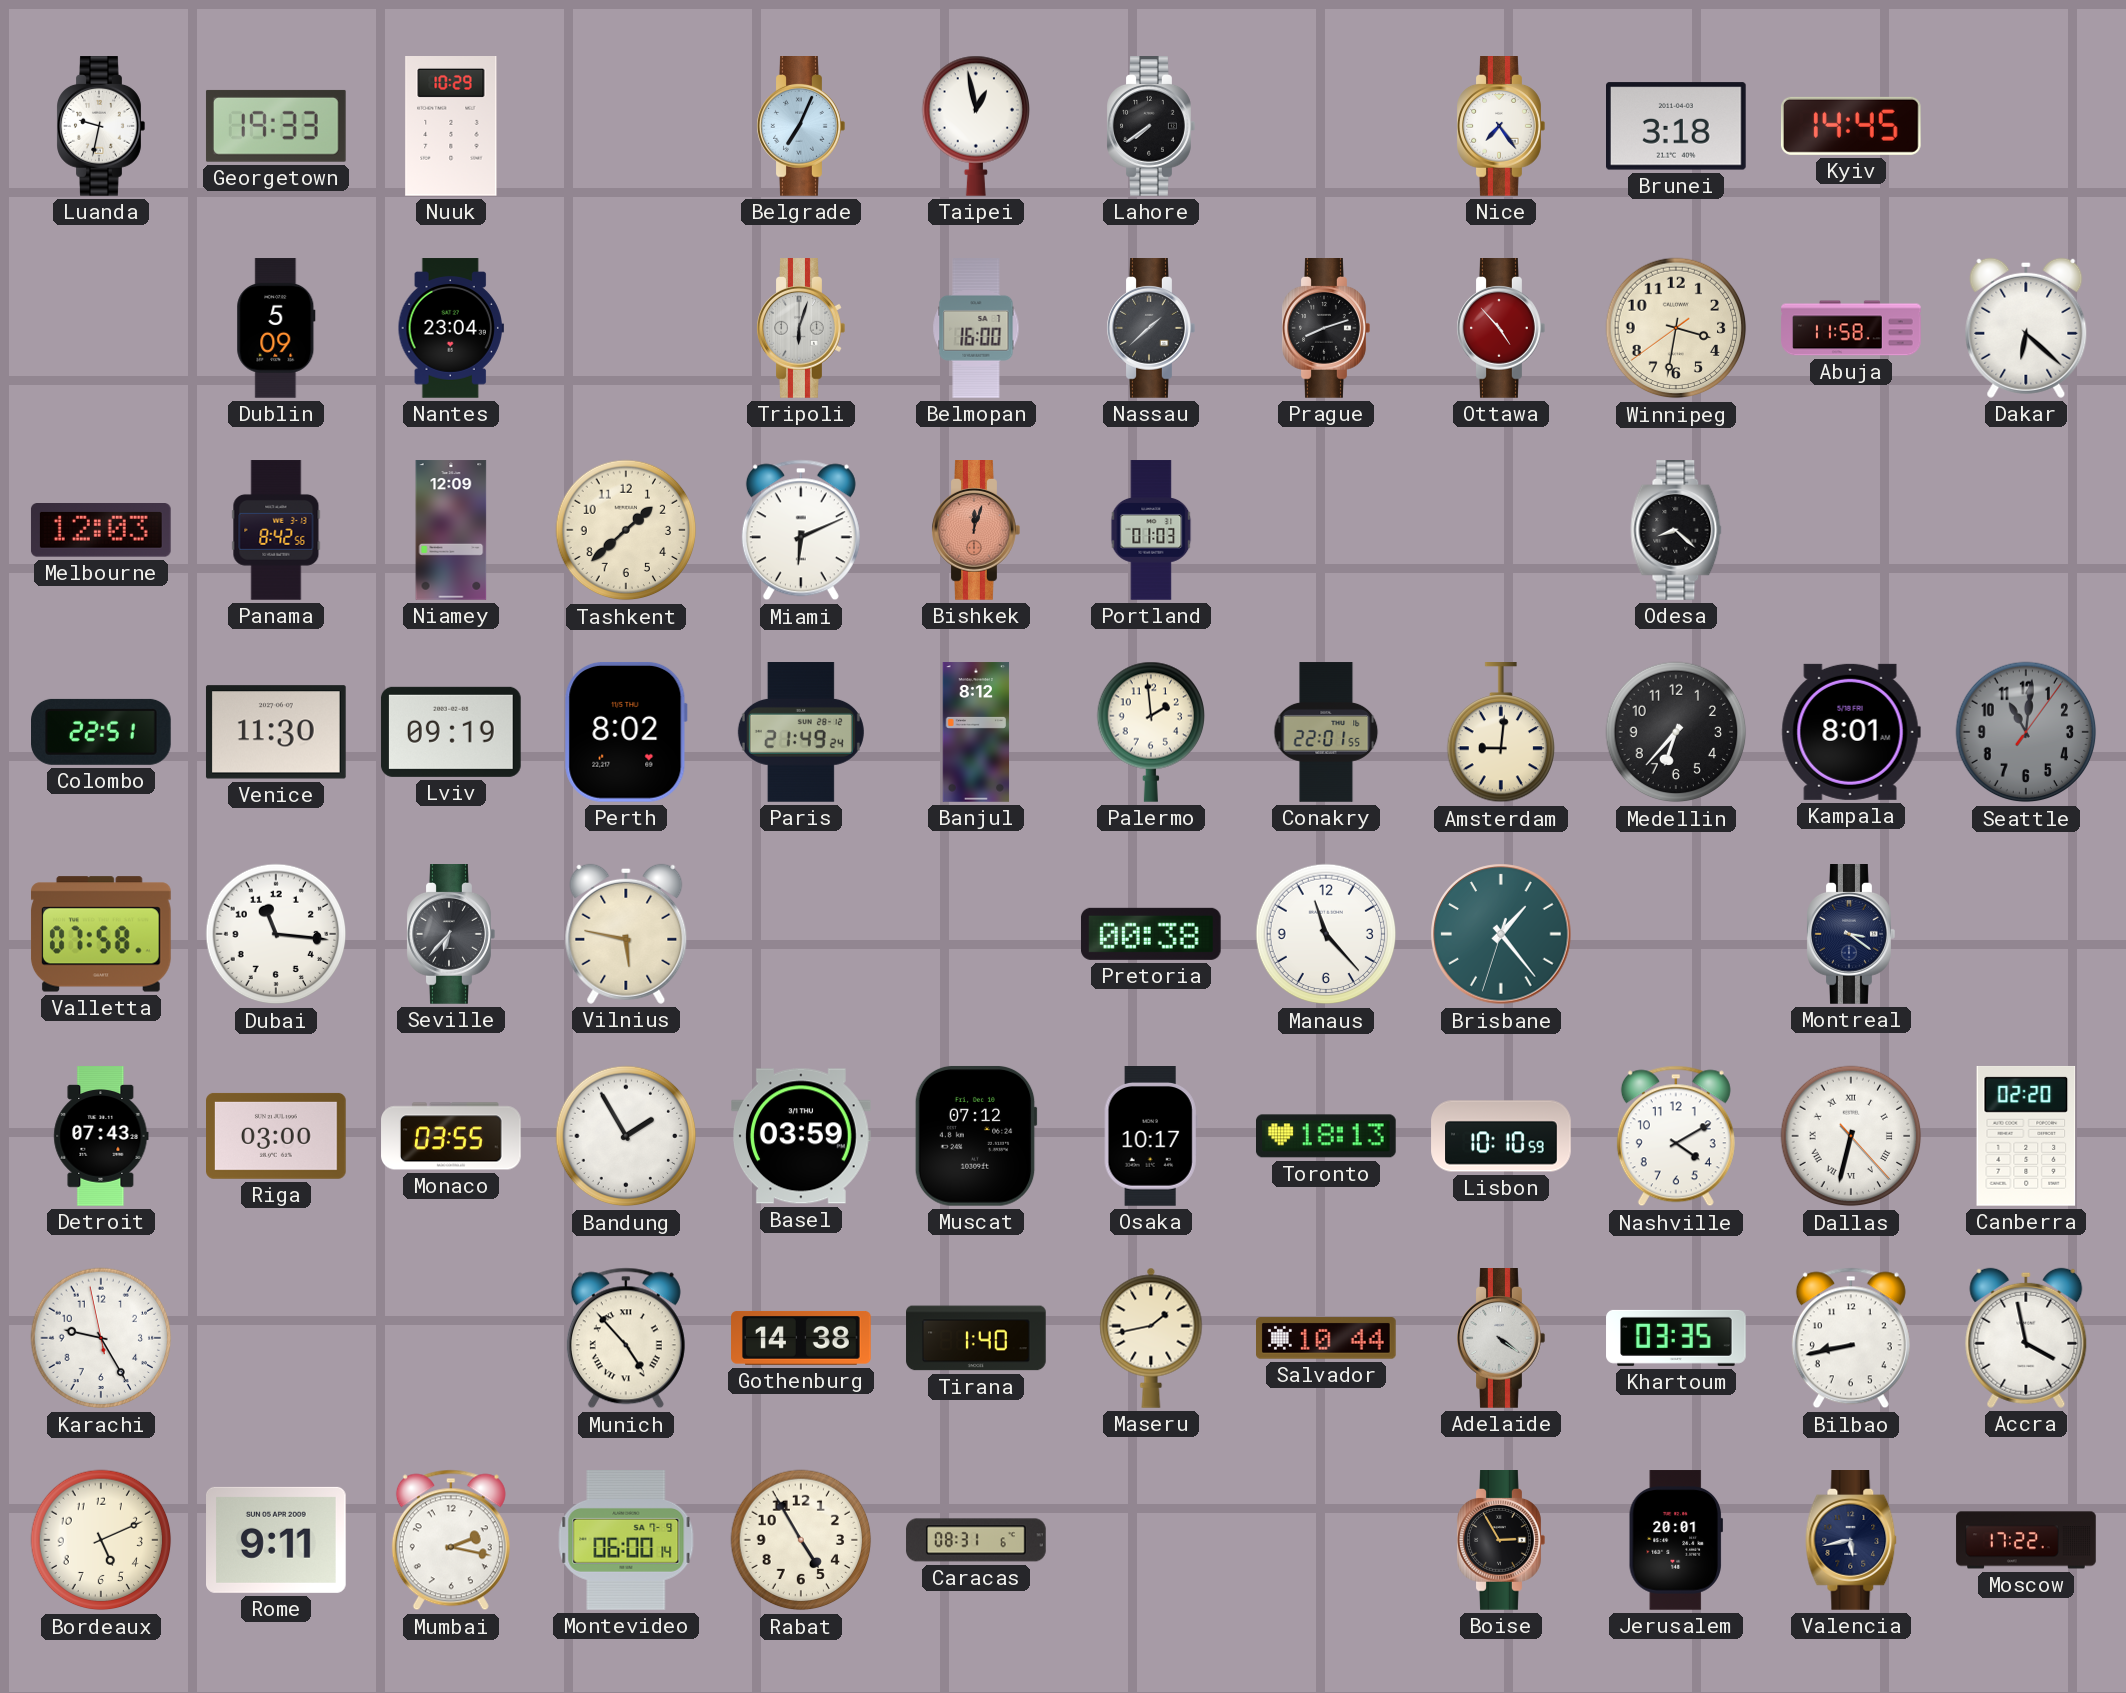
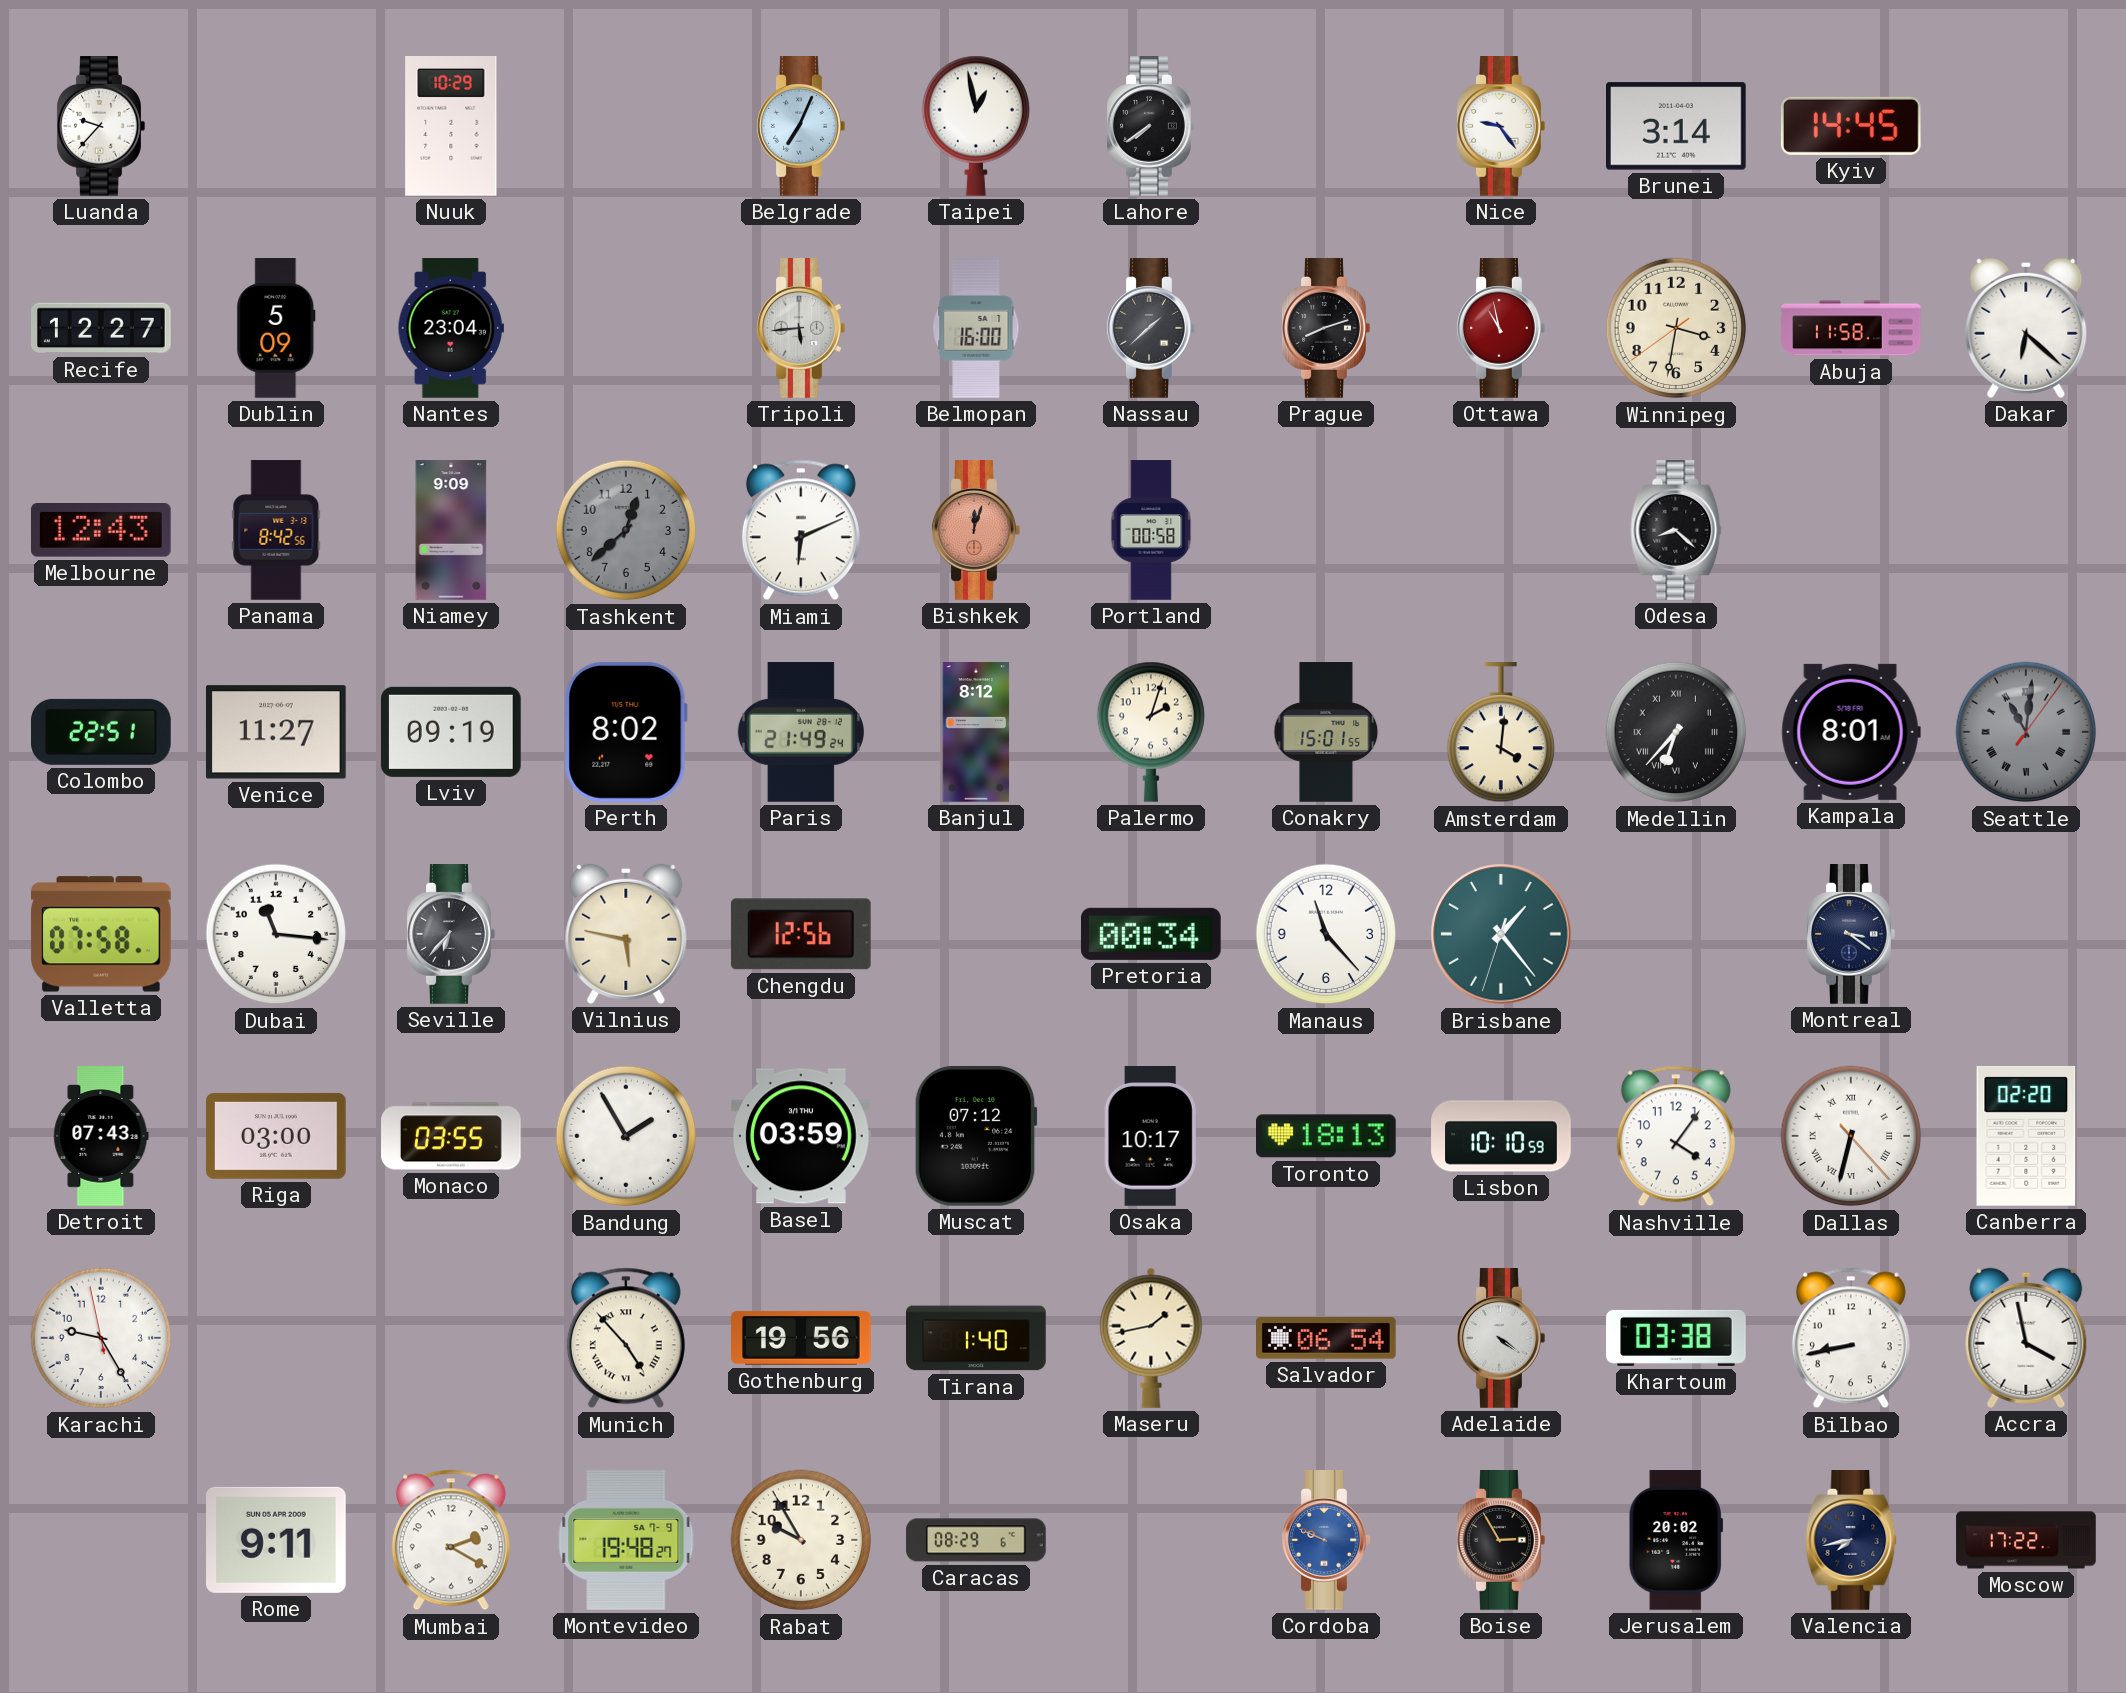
Luanda: 9:32 -> 9:37 (101, 126)
Georgetown: 19:33 -> none (276, 126)
Nice: 7:24 -> 9:24 (1501, 126)
Brunei: 3:18 -> 3:14 (1677, 126)
Recife: none -> 12:27 (102, 328)
Tripoli: 6:03 -> 5:44 (801, 328)
Ottawa: 4:53 -> 10:58 (1501, 328)
Melbourne: 12:03 -> 12:43 (101, 531)
Niamey: 12:09 -> 9:09 (451, 530)
Tashkent: 1:38 -> 12:38 (626, 530)
Tashkent dial: cream -> grey (626, 530)
Portland: 01:03 -> 00:58 (1151, 530)
Venice: 11:30 -> 11:27 (276, 732)
Palermo: 1:59 -> 2:03 (1150, 732)
Conakry: 22:01 -> 15:01 (1326, 732)
Amsterdam: 9:01 -> 4:01 (1500, 733)
Medellin numerals: Arabic -> Roman (1676, 732)
Seattle numerals: Arabic -> Roman (2026, 732)
Chengdu: none -> 12:56 (801, 934)
Pretoria: 00:38 -> 00:34 (1151, 934)
Nashville: 4:10 -> 4:06 (1676, 1136)
Gothenburg: 14:38 -> 19:56 (801, 1338)
Salvador: 10:44 -> 06:54 (1327, 1338)
Khartoum: 03:35 -> 03:38 (1676, 1338)
Bordeaux: 5:11 -> none (101, 1540)
Mumbai: 2:17 -> 2:20 (451, 1540)
Montevideo: 06:00 -> 19:48 (626, 1541)
Rabat: 4:55 -> 9:55 (801, 1540)
Caracas: 08:31 -> 08:29 (976, 1540)
Cordoba: none -> 9:49 (1326, 1540)
Jerusalem: 20:01 -> 20:02 (1676, 1540)
Valencia: 5:43 -> 7:43 (1851, 1540)
